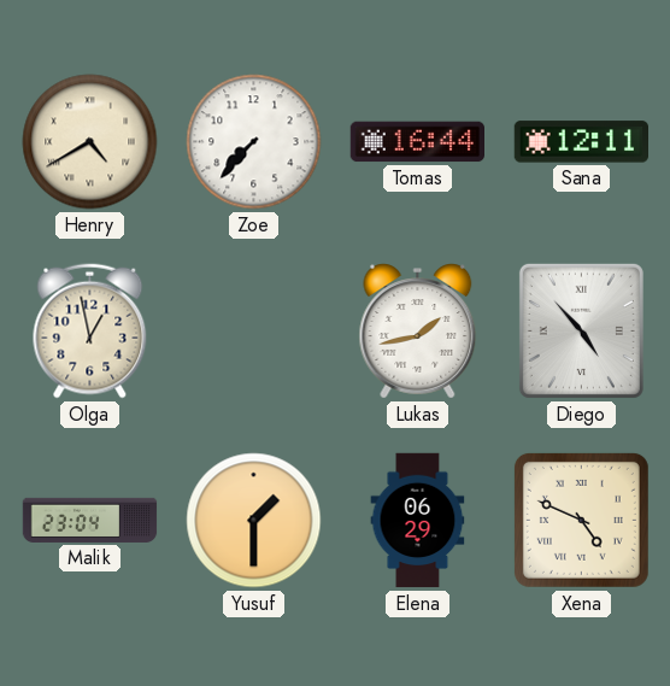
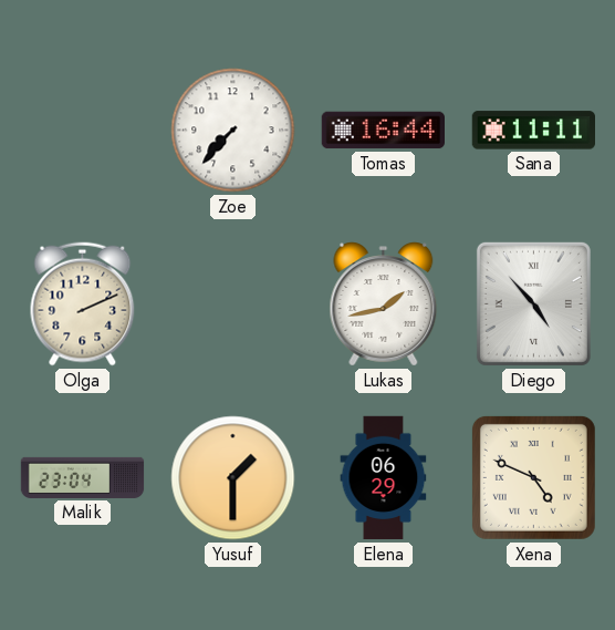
Henry: 4:40 -> none (90, 142)
Sana: 12:11 -> 11:11 (533, 131)
Olga: 12:58 -> 2:11 (83, 304)
